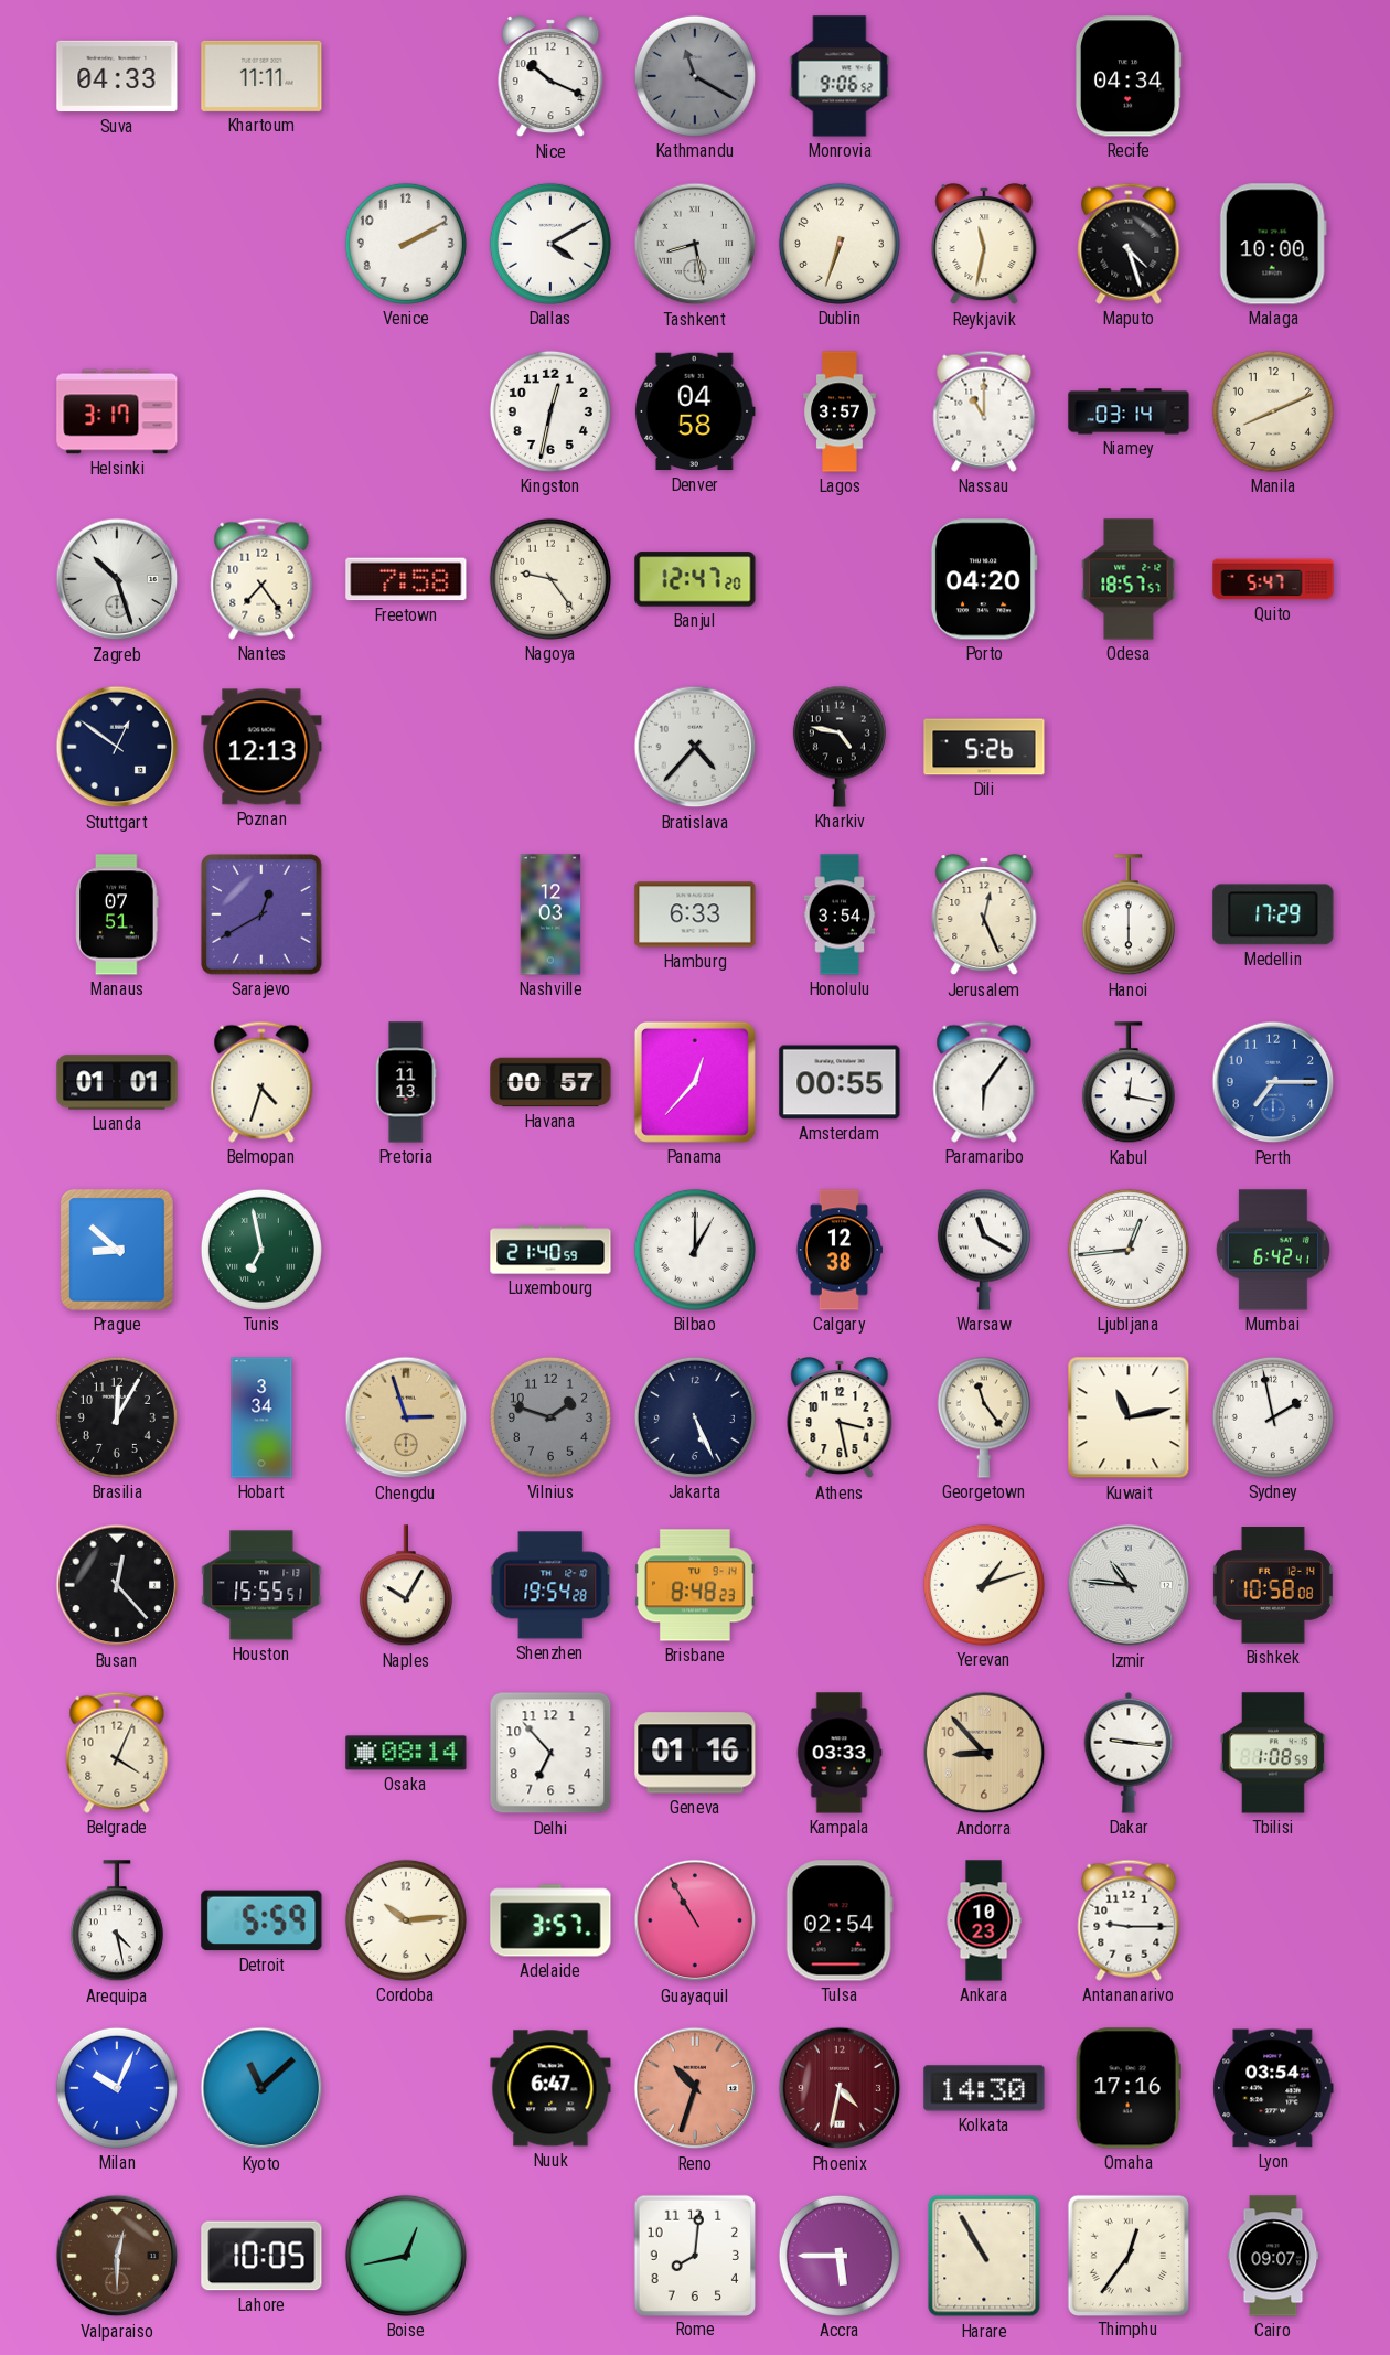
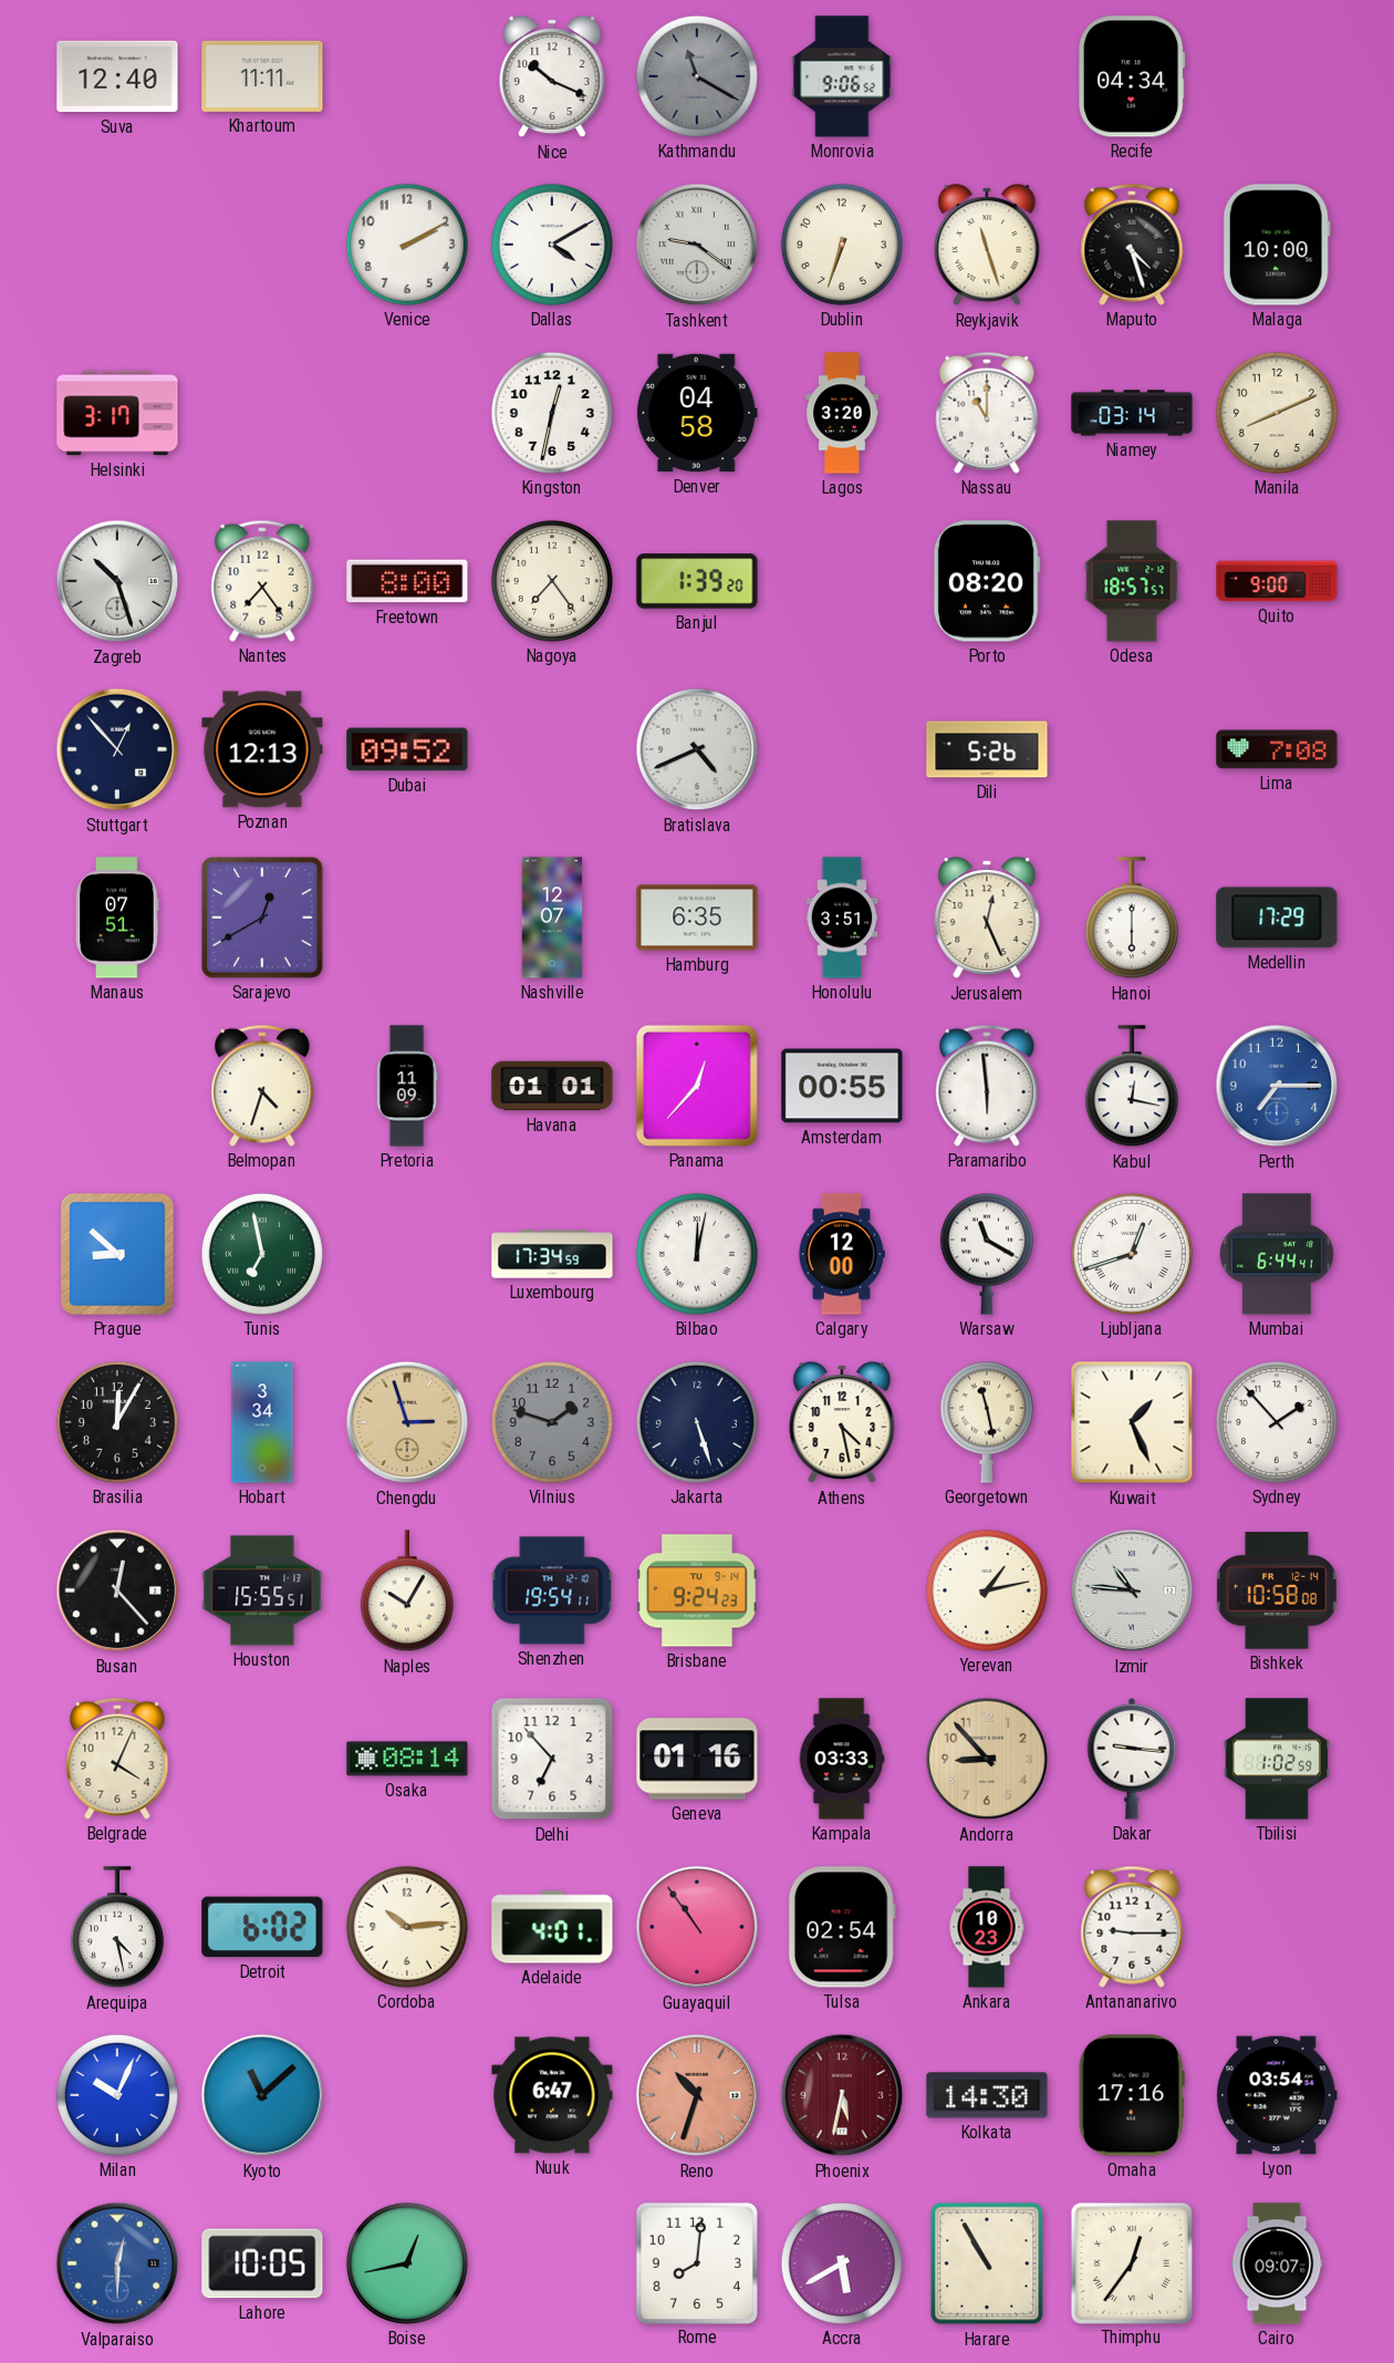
Suva: 04:33 -> 12:40 (117, 76)
Tashkent: 8:28 -> 9:21 (697, 245)
Reykjavik: 11:32 -> 11:27 (987, 246)
Lagos: 3:57 -> 3:20 (842, 413)
Freetown: 7:58 -> 8:00 (407, 581)
Nagoya: 9:24 -> 7:24 (552, 581)
Banjul: 12:47 -> 1:39 (697, 581)
Porto: 04:20 -> 08:20 (987, 581)
Quito: 5:47 -> 9:00 (1277, 581)
Stuttgart: 12:51 -> 12:53 (117, 749)
Dubai: none -> 09:52 (407, 749)
Bratislava: 4:37 -> 4:41 (697, 749)
Kharkiv: 4:47 -> none (840, 747)
Lima: none -> 7:08 (1277, 749)
Nashville: 12:03 -> 12:07 (552, 918)
Hamburg: 6:33 -> 6:35 (697, 918)
Honolulu: 3:54 -> 3:51 (842, 918)
Luanda: 01:01 -> none (117, 1082)
Pretoria: 11:13 -> 11:09 (407, 1086)
Havana: 00:57 -> 01:01 (552, 1086)
Paramaribo: 6:06 -> 5:59 (987, 1086)
Luxembourg: 21:40 -> 17:34 (552, 1254)
Bilbao: 1:00 -> 12:02 (697, 1254)
Calgary: 12:38 -> 12:00 (842, 1254)
Ljubljana: 12:44 -> 12:42 (1132, 1254)
Mumbai: 6:42 -> 6:44 (1277, 1254)
Jakarta: 5:26 -> 5:27 (697, 1422)
Athens: 3:28 -> 4:28 (842, 1423)
Georgetown: 11:24 -> 11:28 (987, 1422)
Kuwait: 11:13 -> 1:26 (1132, 1422)
Sydney: 1:58 -> 1:53 (1277, 1422)
Shenzhen: 19:54:28 -> 19:54:11 (552, 1590)
Brisbane: 8:48 -> 9:24 (698, 1590)
Yerevan: 1:12 -> 1:13 (987, 1590)
Tbilisi: 1:08 -> 1:02 (1277, 1759)
Detroit: 5:59 -> 6:02 (262, 1927)
Adelaide: 3:57 -> 4:01 (552, 1927)
Guayaquil: 10:55 -> 10:54 (697, 1927)
Phoenix: 4:32 -> 5:32 (842, 2095)
Valparaiso dial: brown -> blue (117, 2263)
Accra: 5:45 -> 5:40 (842, 2263)
